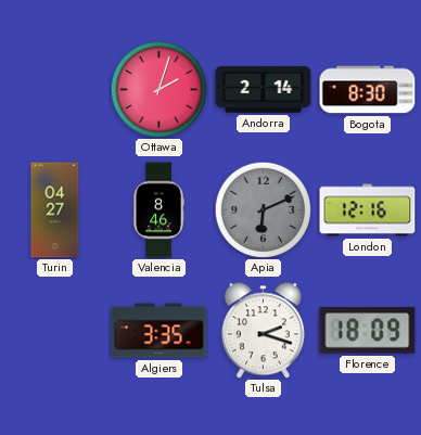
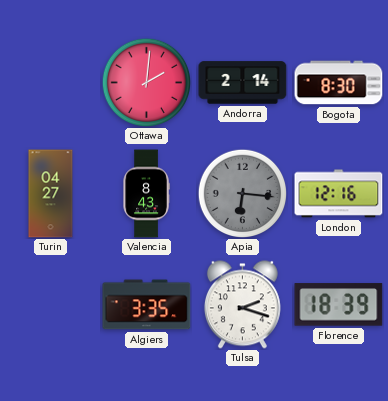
Ottawa: 2:03 -> 2:01 (146, 82)
Valencia: 8:46 -> 8:43 (146, 194)
Apia: 6:11 -> 6:16 (242, 193)
Florence: 18:09 -> 18:39 (339, 305)
